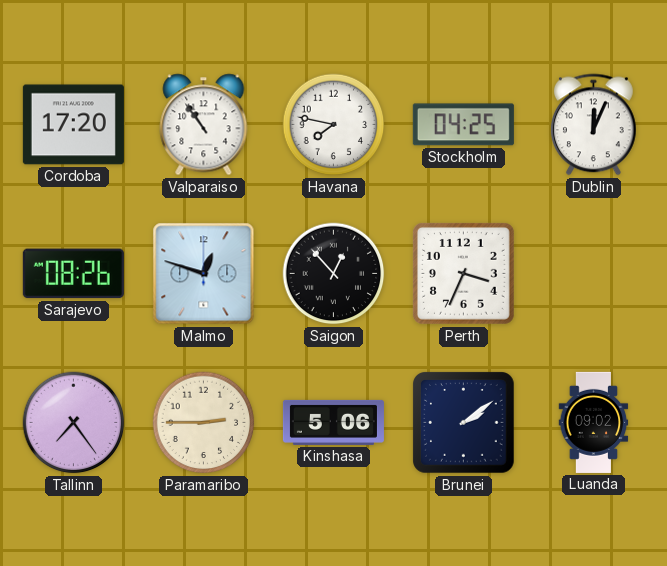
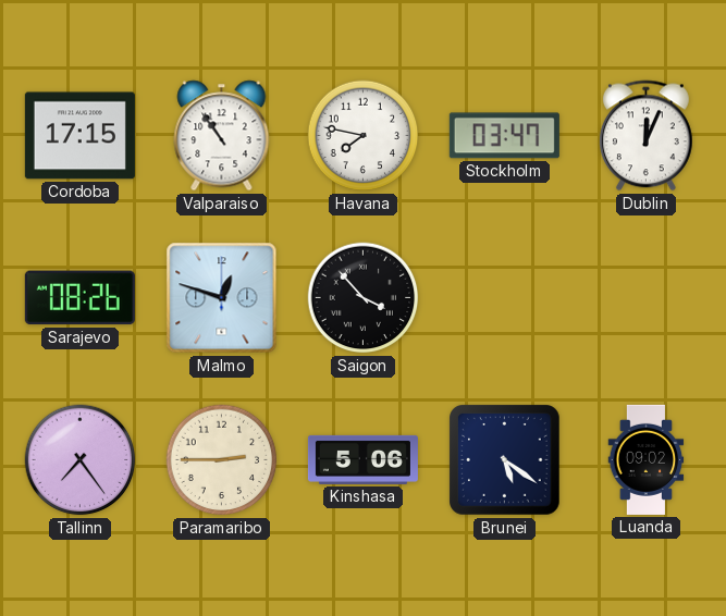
Cordoba: 17:20 -> 17:15 (79, 136)
Stockholm: 04:25 -> 03:47 (504, 136)
Saigon: 12:53 -> 3:53 (364, 298)
Perth: 3:34 -> none (463, 273)
Brunei: 2:09 -> 5:21 (505, 460)
